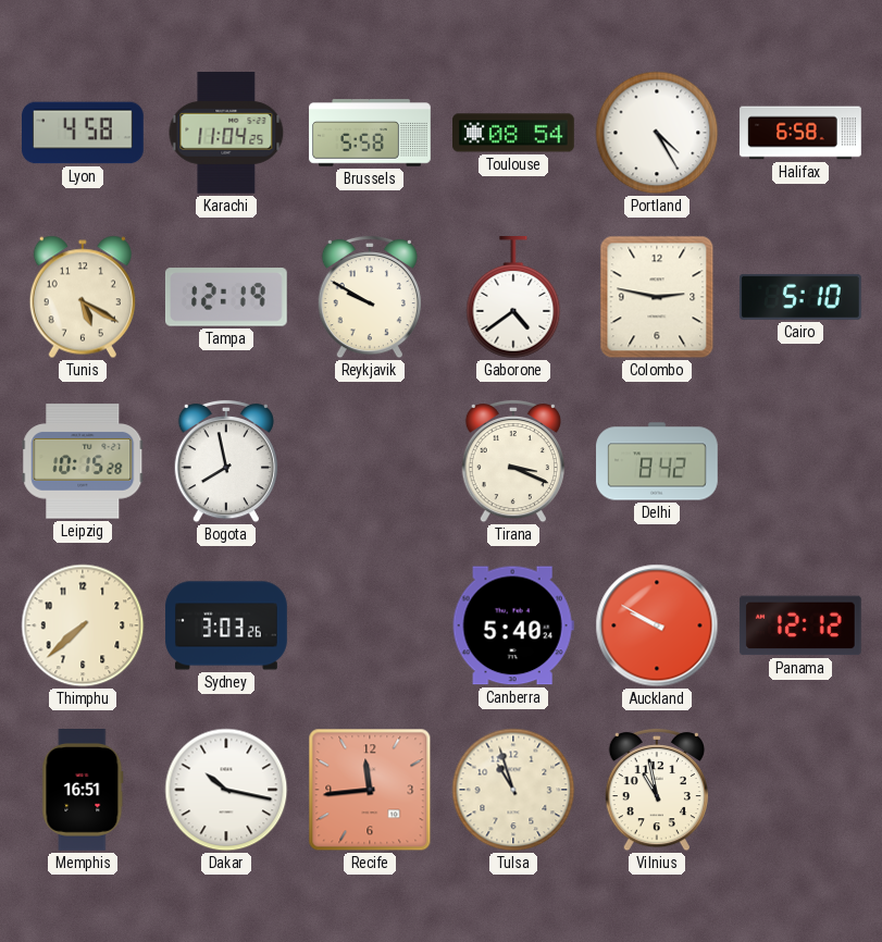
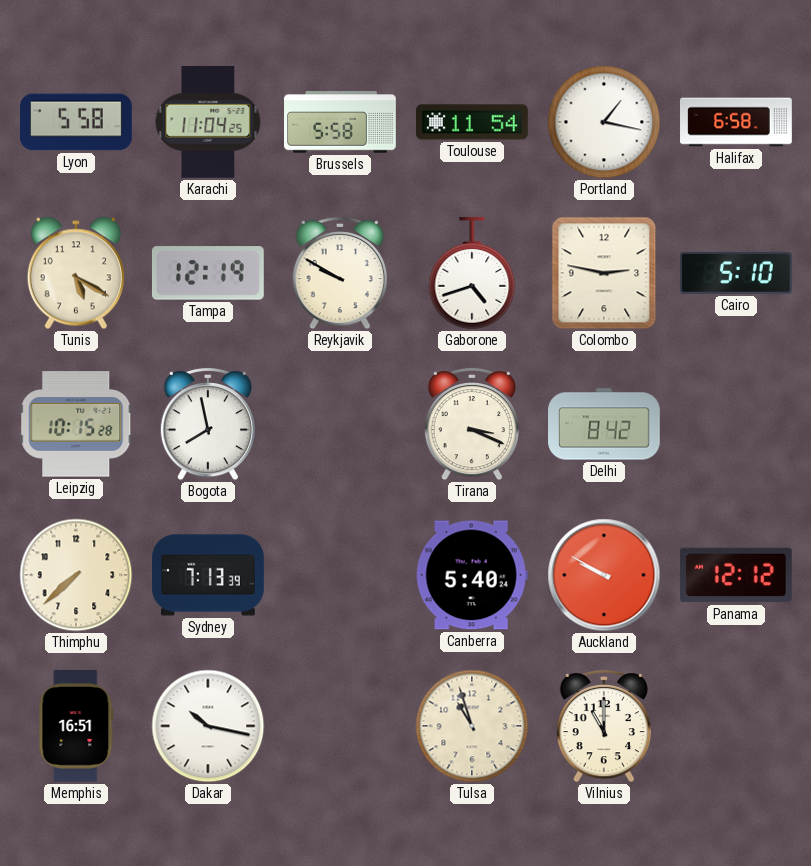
Lyon: 4:58 -> 5:58 (77, 122)
Toulouse: 08:54 -> 11:54 (473, 122)
Portland: 4:25 -> 1:17 (604, 122)
Gaborone: 4:39 -> 4:42 (472, 274)
Sydney: 3:03 -> 7:13 (208, 575)
Recife: 11:44 -> none (370, 790)
Vilnius: 10:58 -> 11:00 (604, 726)
